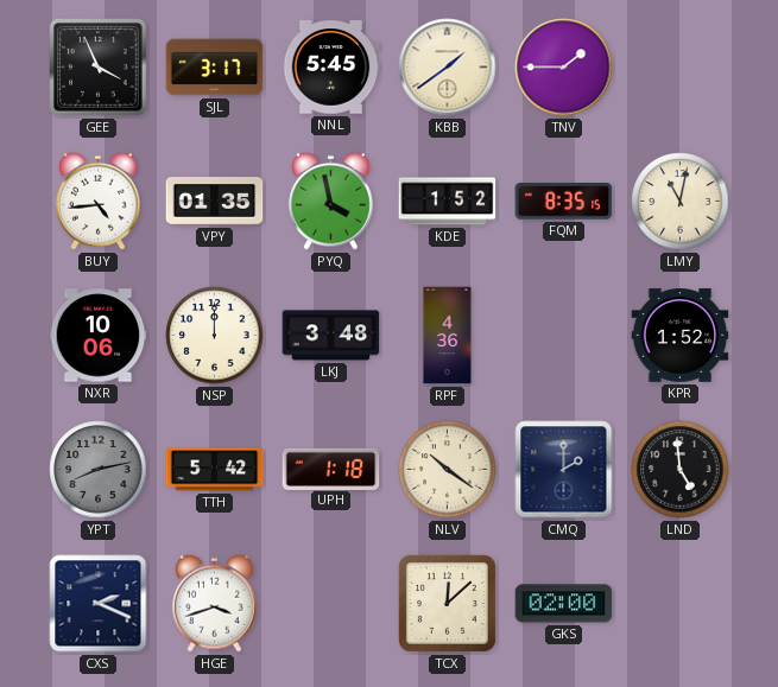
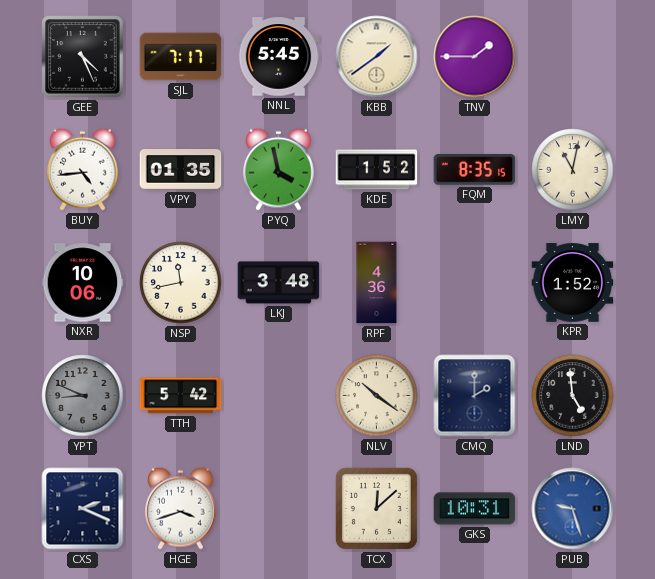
GEE: 3:56 -> 4:26 (83, 57)
SJL: 3:17 -> 7:17 (181, 57)
NSP: 12:00 -> 11:43 (181, 283)
YPT: 8:13 -> 8:49 (83, 396)
UPH: 1:18 -> none (331, 469)
GKS: 02:00 -> 10:31 (475, 509)
PUB: none -> 9:27 (573, 509)
